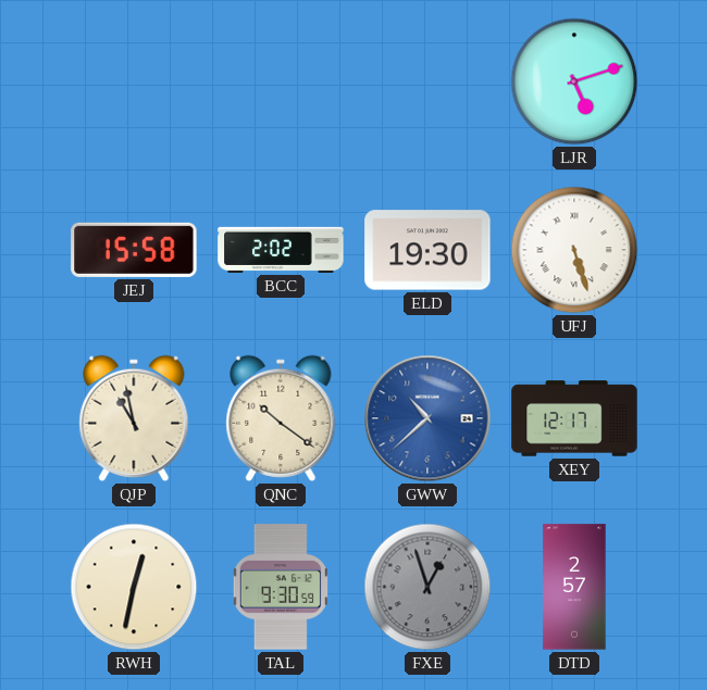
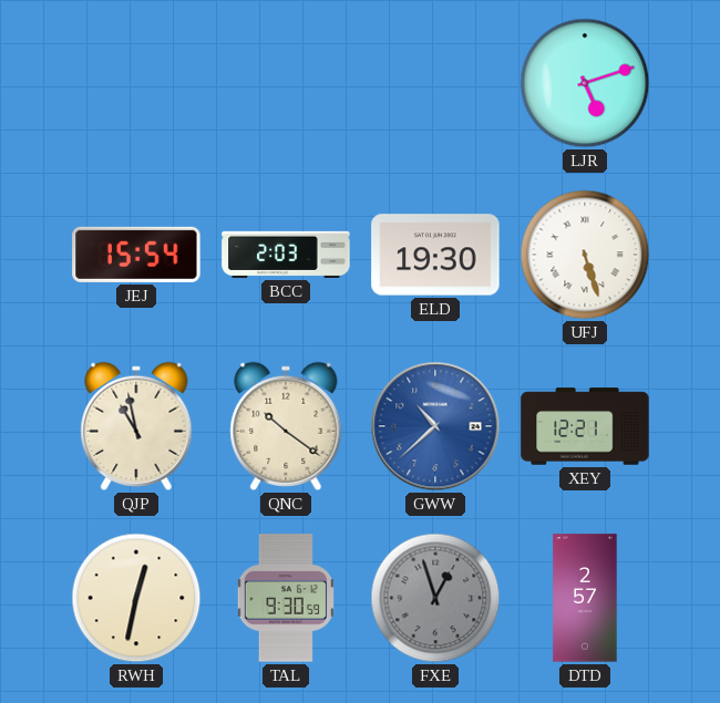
JEJ: 15:58 -> 15:54 (136, 255)
BCC: 2:02 -> 2:03 (286, 255)
XEY: 12:17 -> 12:21 (585, 426)
